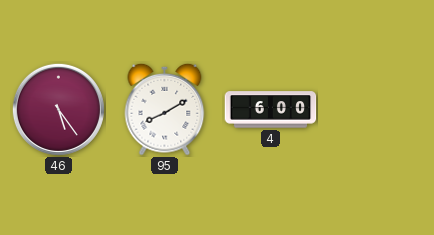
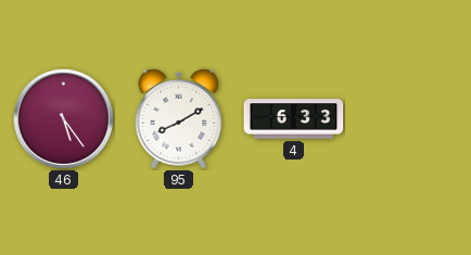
4: 6:00 -> 6:33 (294, 119)
